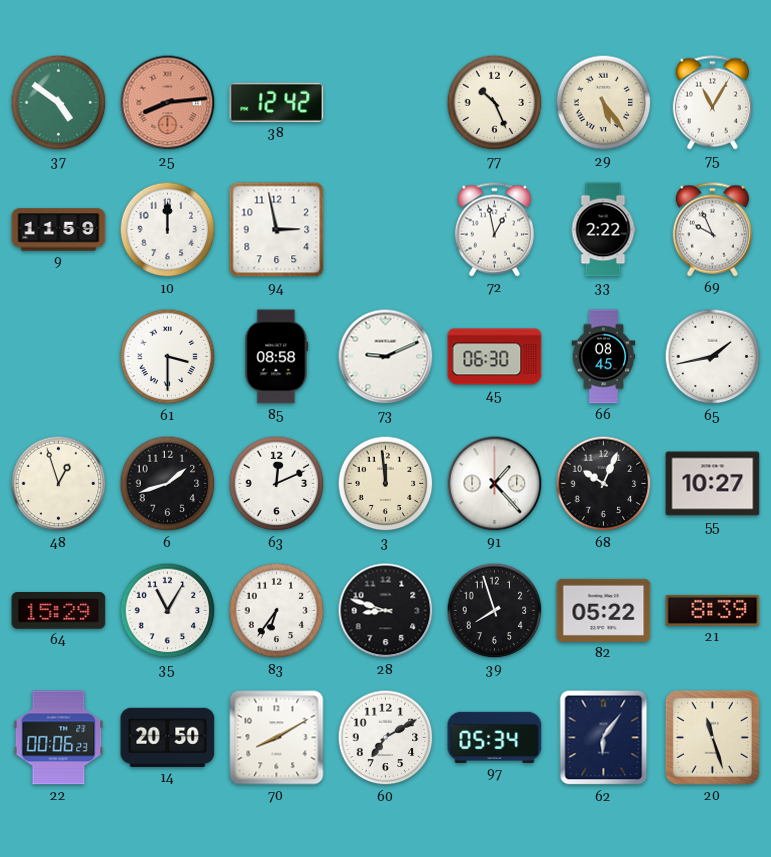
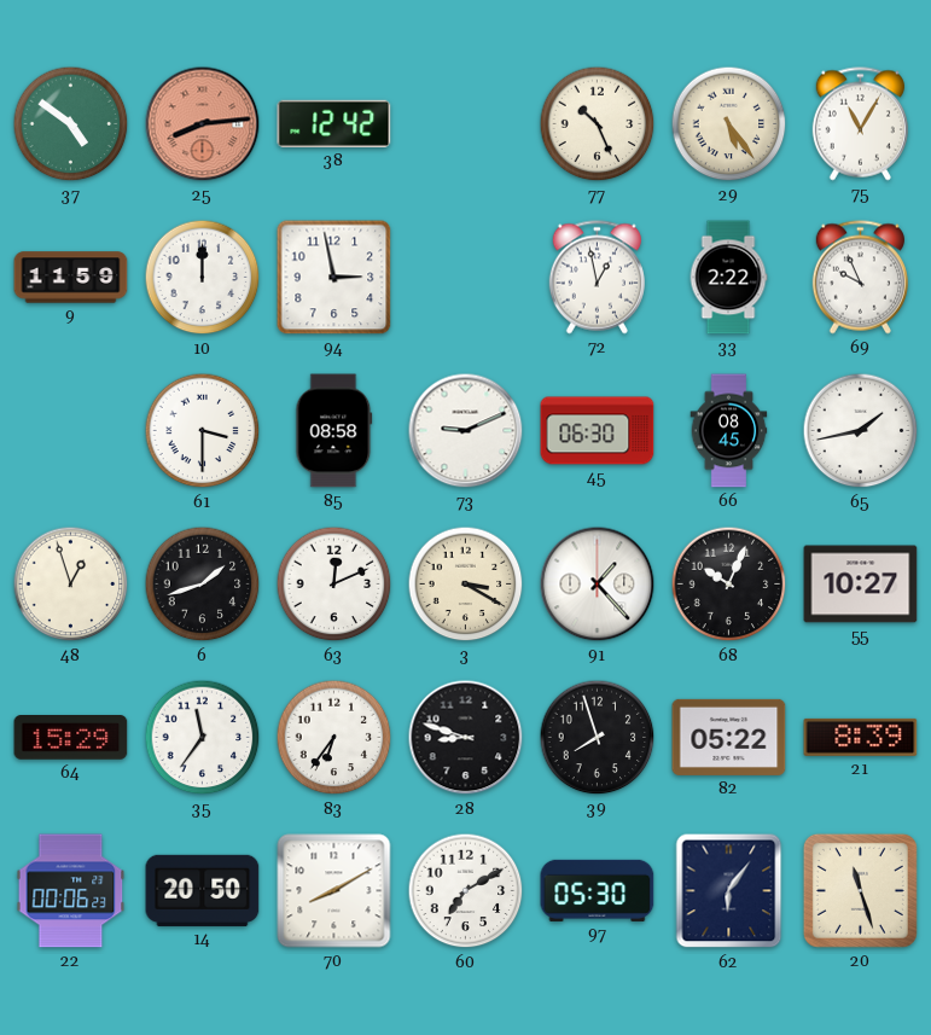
3: 11:59 -> 3:20 (466, 585)
35: 11:05 -> 11:36 (203, 738)
97: 05:34 -> 05:30 (598, 890)
